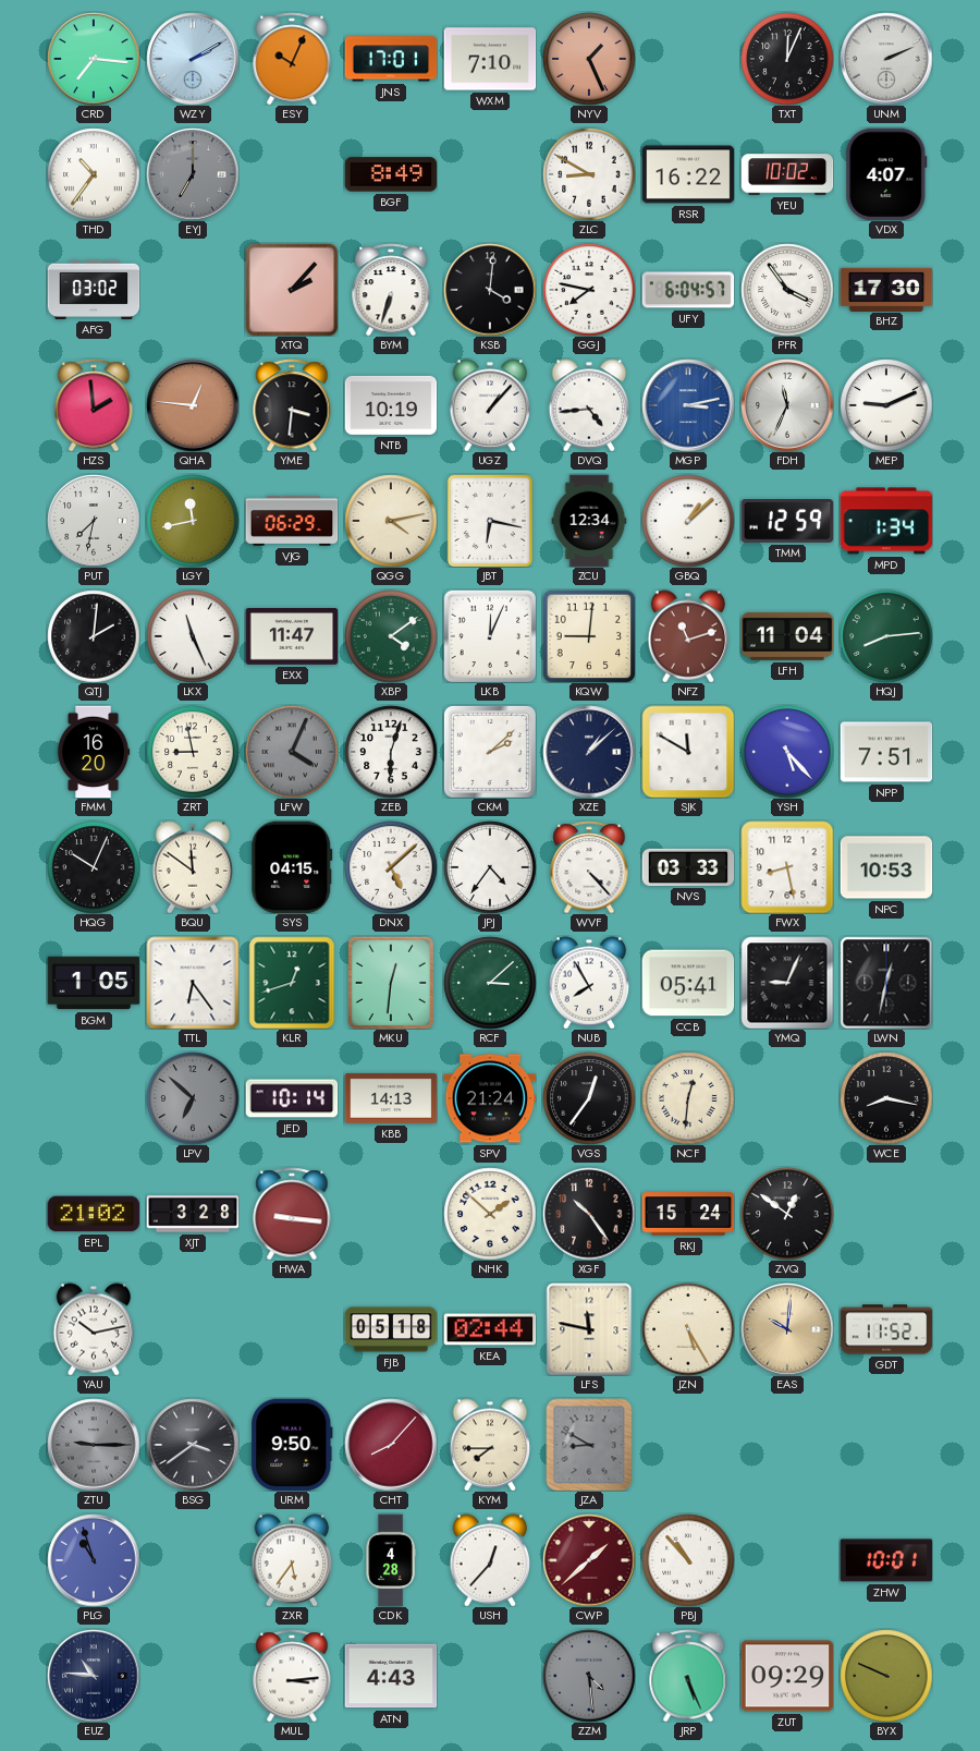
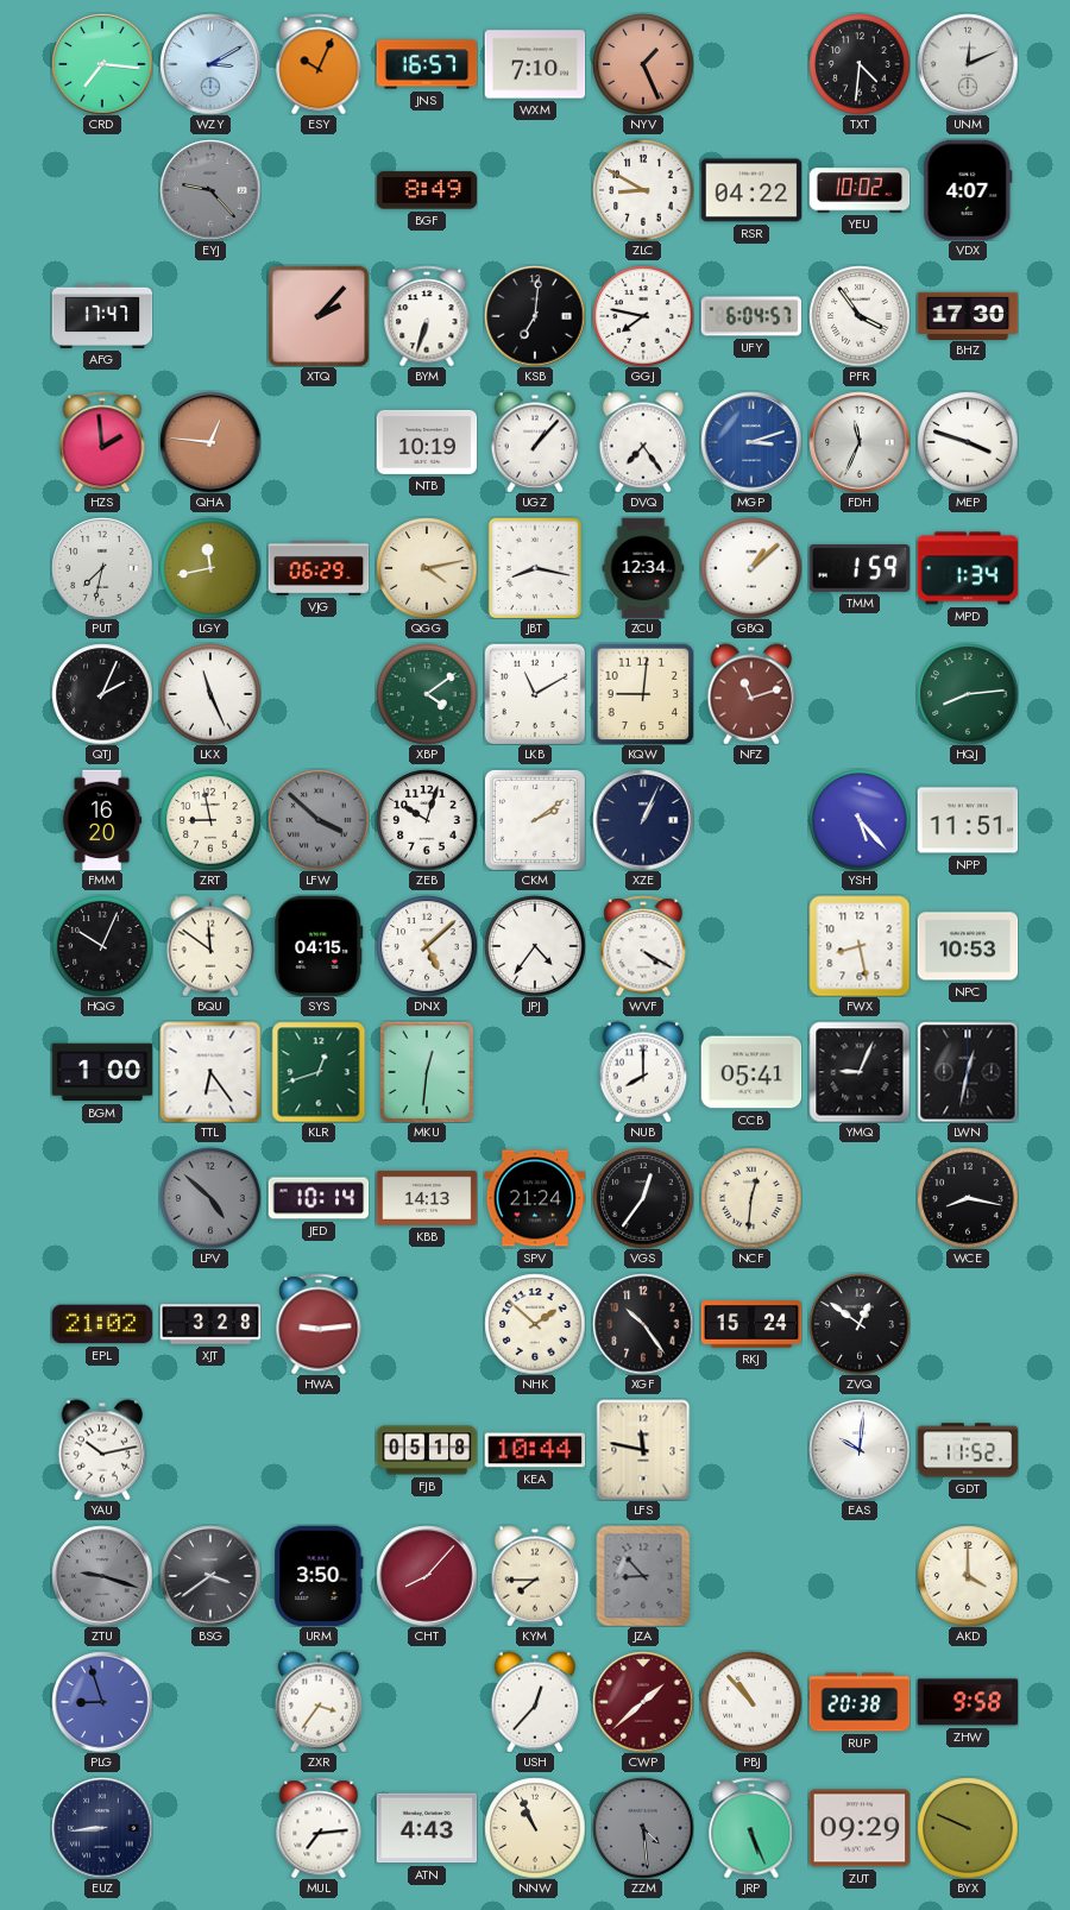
WZY: 2:10 -> 3:10 (210, 64)
JNS: 17:01 -> 16:57 (427, 64)
TXT: 12:04 -> 4:31 (860, 64)
UNM: 2:11 -> 12:11 (968, 64)
THD: 10:36 -> none (94, 174)
EYJ: 7:00 -> 9:23 (210, 190)
RSR: 16:22 -> 04:22 (751, 190)
AFG: 03:02 -> 17:47 (102, 316)
KSB: 4:01 -> 7:01 (535, 316)
YME: 3:31 -> none (292, 405)
DVQ: 4:44 -> 7:24 (643, 442)
MGP: 3:13 -> 3:12 (751, 442)
MEP: 9:11 -> 3:48 (968, 442)
JBT: 6:17 -> 8:17 (535, 568)
TMM: 12:59 -> 1:59 (860, 569)
QTJ: 2:01 -> 2:04 (102, 694)
EXX: 11:47 -> none (292, 637)
LKB: 12:04 -> 11:10 (535, 694)
LFH: 11:04 -> none (787, 636)
LFW: 4:04 -> 3:52 (319, 820)
ZEB: 6:03 -> 10:03 (427, 820)
CKM: 2:08 -> 2:09 (535, 820)
XZE: 1:08 -> 1:04 (643, 820)
SJK: 11:50 -> none (688, 752)
NPP: 7:51 -> 11:51 (968, 820)
WVF: 4:23 -> 4:20 (643, 946)
NVS: 03:33 -> none (688, 867)
BGM: 1:05 -> 1:00 (102, 1072)
RCF: 3:08 -> none (490, 983)
NUB: 7:55 -> 8:00 (643, 1072)
LPV: 6:52 -> 4:52 (210, 1198)
HWA: 9:16 -> 9:14 (319, 1324)
KEA: 02:44 -> 10:44 (535, 1450)
JZN: 5:25 -> none (688, 1329)
EAS dial: champagne -> white (860, 1450)
ZTU: 9:15 -> 9:18 (102, 1576)
URM: 9:50 -> 3:50 (319, 1576)
JZA: 8:50 -> 8:53 (643, 1576)
AKD: none -> 4:00 (968, 1576)
PLG: 10:57 -> 8:57 (102, 1702)
ZXR: 5:36 -> 3:36 (319, 1702)
CDK: 4:28 -> none (391, 1560)
RUP: none -> 20:38 (860, 1702)
ZHW: 10:01 -> 9:58 (968, 1702)
EUZ: 10:46 -> 8:44 (102, 1828)
MUL: 3:14 -> 7:14 (319, 1828)
NNW: none -> 10:56 (535, 1828)
